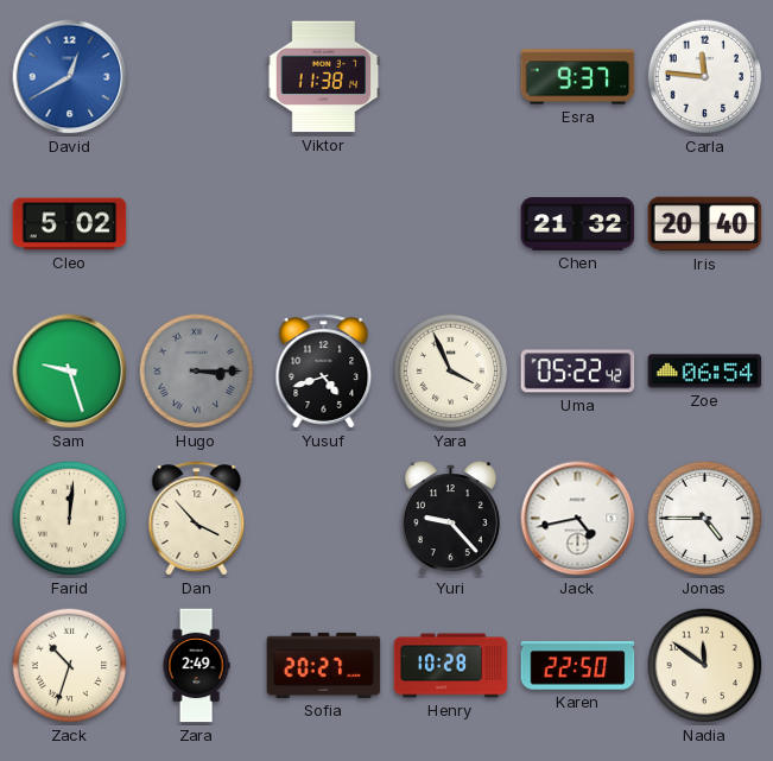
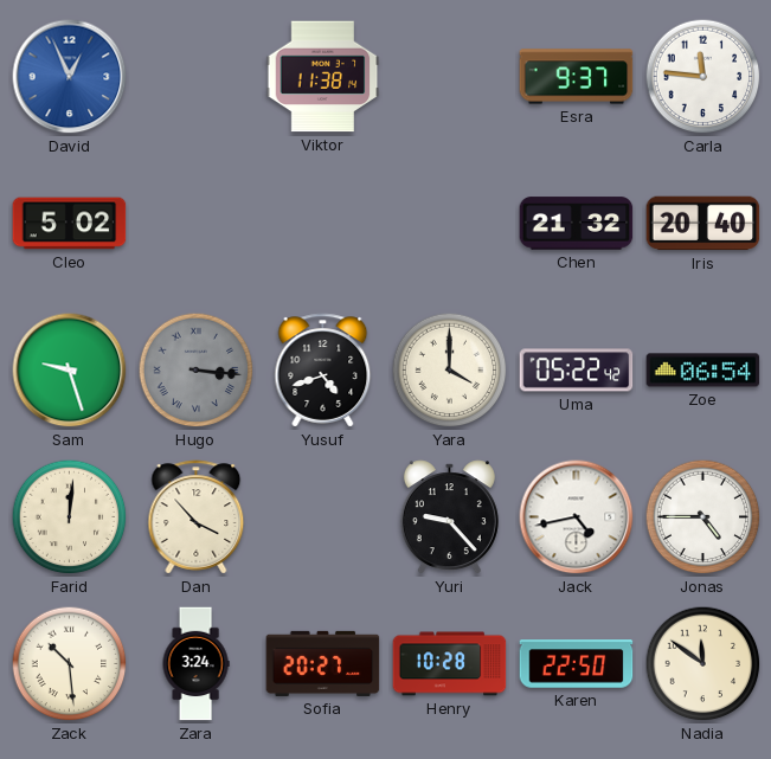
David: 12:40 -> 12:56 (70, 77)
Hugo: 3:15 -> 3:16 (197, 371)
Yara: 3:56 -> 4:00 (450, 371)
Zack: 10:33 -> 10:29 (70, 664)
Zara: 2:49 -> 3:24 (195, 664)
